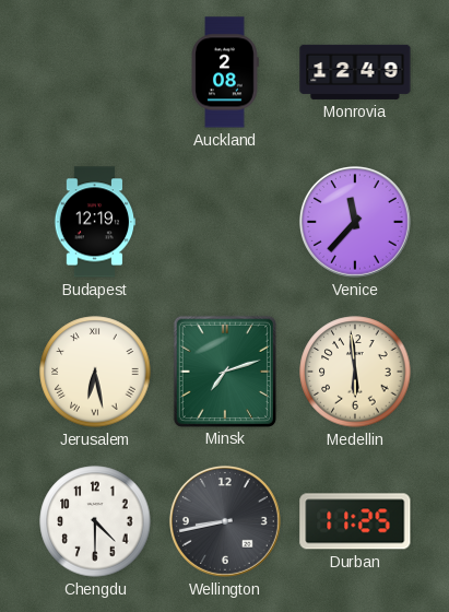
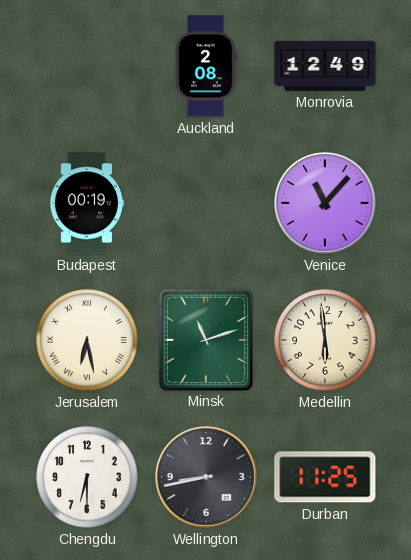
Budapest: 12:19 -> 00:19 (87, 203)
Venice: 11:37 -> 11:07 (325, 203)
Minsk: 7:12 -> 11:12 (206, 339)
Chengdu: 4:30 -> 6:30 (87, 477)
